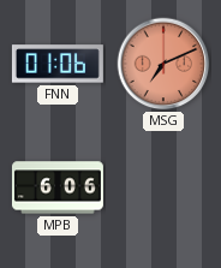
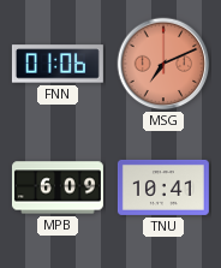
MPB: 6:06 -> 6:09 (58, 187)
TNU: none -> 10:41 (163, 187)
